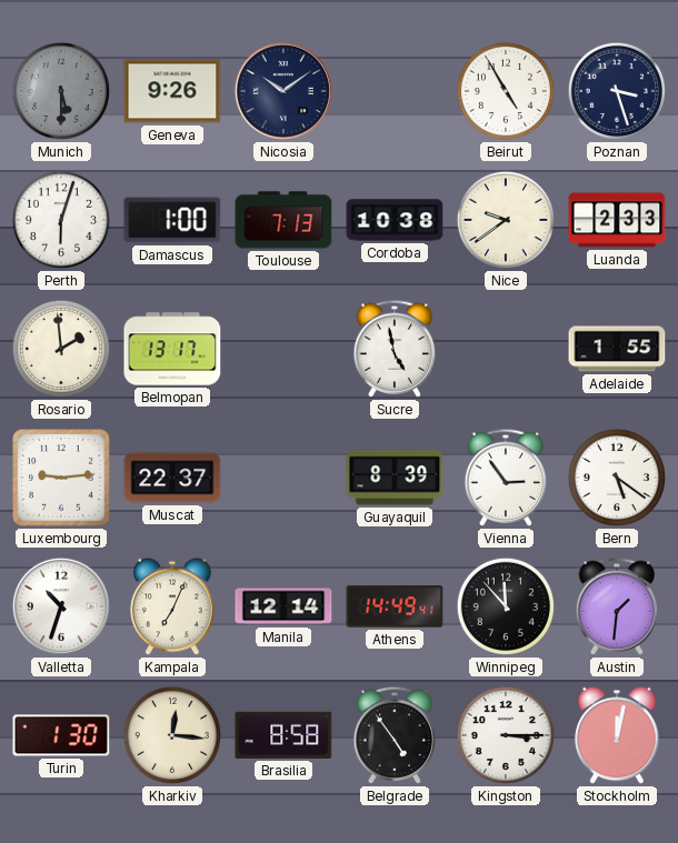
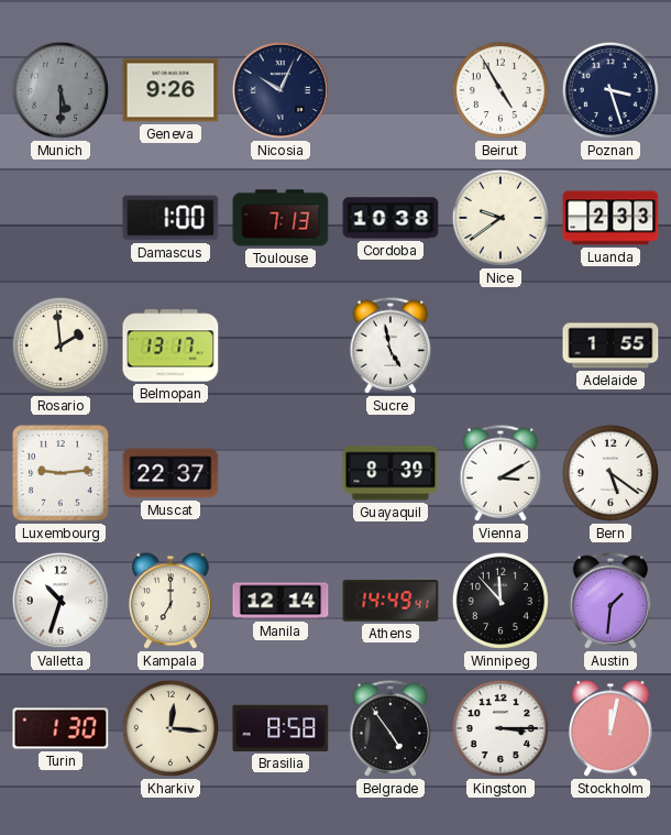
Nicosia: 10:09 -> 10:04 (280, 90)
Perth: 6:03 -> none (61, 220)
Vienna: 2:54 -> 3:10 (501, 473)
Kampala: 7:04 -> 7:00 (170, 601)
